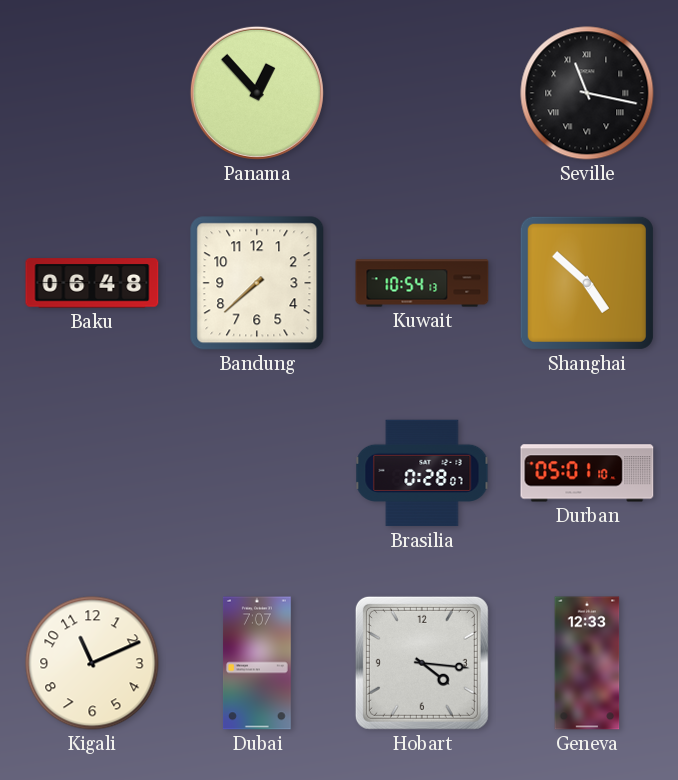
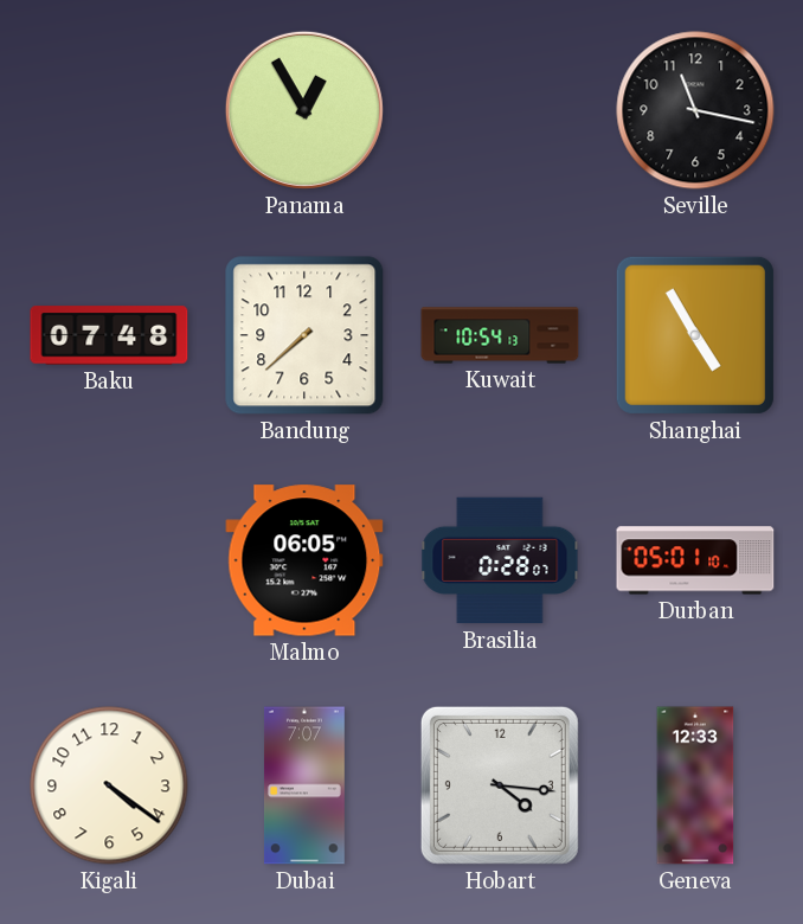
Panama: 12:53 -> 12:55 (304, 110)
Seville numerals: Roman -> Arabic (695, 110)
Baku: 06:48 -> 07:48 (109, 335)
Shanghai: 4:52 -> 4:55 (695, 335)
Malmo: none -> 06:05 (304, 560)
Kigali: 11:11 -> 4:21 (109, 785)
